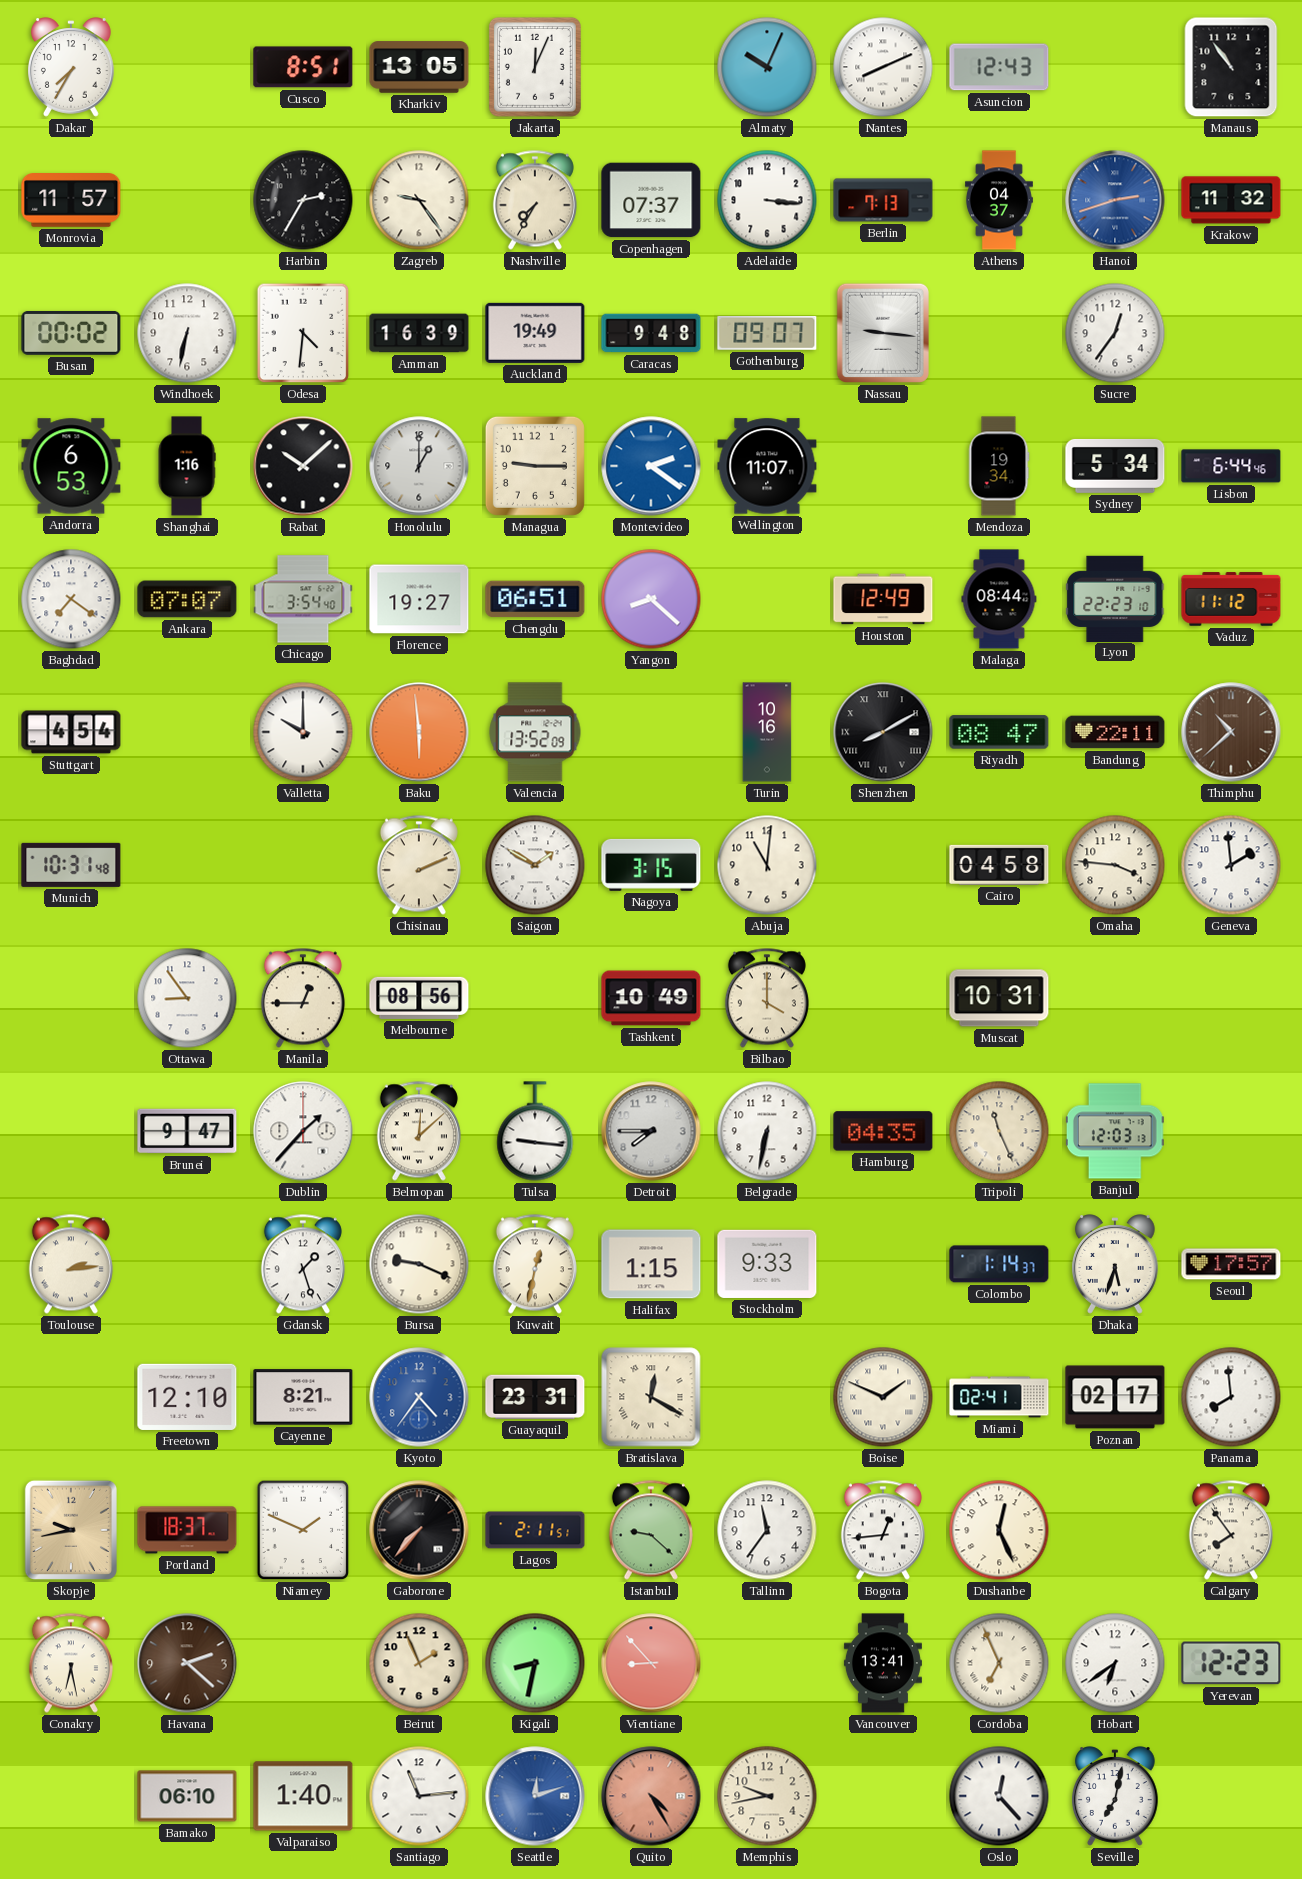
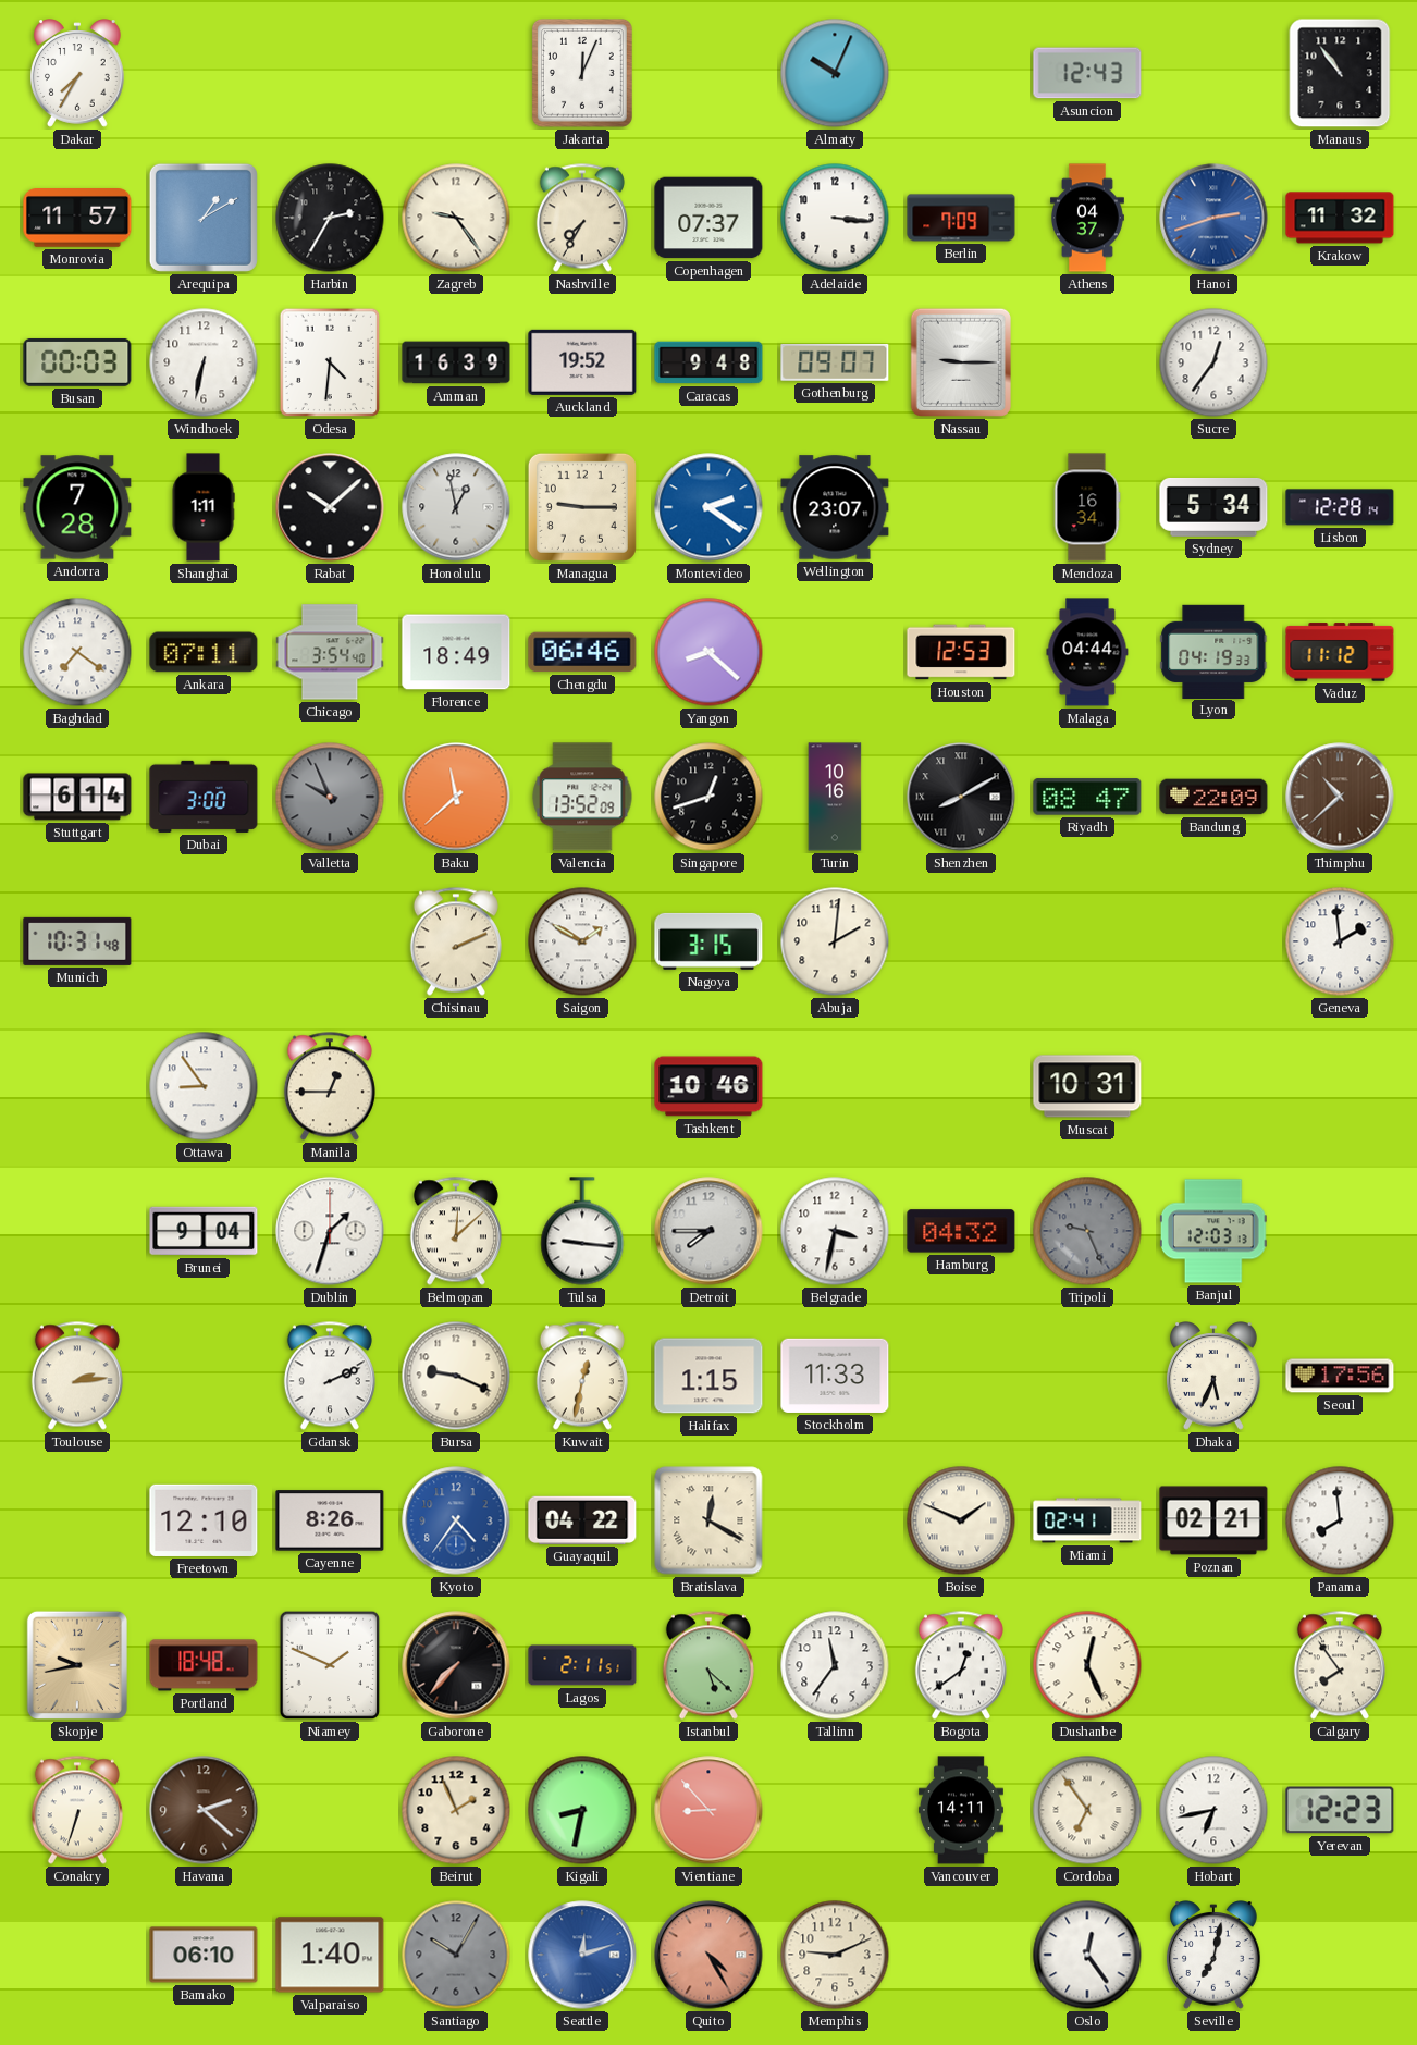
Cusco: 8:51 -> none (303, 67)
Kharkiv: 13:05 -> none (419, 67)
Nantes: 8:11 -> none (883, 67)
Arequipa: none -> 1:10 (204, 218)
Berlin: 7:13 -> 7:09 (961, 218)
Busan: 00:02 -> 00:03 (77, 362)
Auckland: 19:49 -> 19:52 (582, 362)
Nassau: 9:16 -> 9:15 (961, 362)
Andorra: 6:53 -> 7:28 (77, 507)
Shanghai: 1:16 -> 1:11 (204, 507)
Honolulu: 1:00 -> 12:58 (456, 507)
Wellington: 11:07 -> 23:07 (835, 507)
Mendoza: 19:34 -> 16:34 (1087, 507)
Lisbon: 6:44 -> 12:28 (1340, 507)
Ankara: 07:07 -> 07:11 (204, 652)
Florence: 19:27 -> 18:49 (456, 652)
Chengdu: 06:51 -> 06:46 (582, 652)
Houston: 12:49 -> 12:53 (961, 652)
Malaga: 08:44 -> 04:44 (1087, 652)
Lyon: 22:23 -> 04:19 (1213, 651)
Stuttgart: 4:54 -> 6:14 (77, 797)
Dubai: none -> 3:00 (204, 797)
Valletta: 10:00 -> 9:56 (330, 797)
Valletta dial: white -> grey (330, 797)
Baku: 5:59 -> 11:38 (456, 797)
Singapore: none -> 12:42 (708, 797)
Bandung: 22:11 -> 22:09 (1213, 797)
Abuja: 11:01 -> 2:01 (835, 941)
Cairo: 04:58 -> none (999, 865)
Omaha: 3:46 -> none (1115, 865)
Melbourne: 08:56 -> none (419, 998)
Tashkent: 10:49 -> 10:46 (708, 1086)
Bilbao: 4:00 -> none (767, 998)
Brunei: 9:47 -> 9:04 (204, 1231)
Dublin: 1:37 -> 1:33 (330, 1231)
Belgrade: 6:32 -> 3:32 (835, 1231)
Hamburg: 04:35 -> 04:32 (961, 1231)
Tripoli: 11:26 -> 9:26 (1087, 1231)
Tripoli dial: cream -> grey (1087, 1231)
Gdansk: 1:27 -> 2:11 (330, 1376)
Stockholm: 9:33 -> 11:33 (835, 1376)
Colombo: 1:14 -> none (999, 1264)
Dhaka: 5:33 -> 5:34 (1215, 1376)
Seoul: 17:57 -> 17:56 (1340, 1376)
Cayenne: 8:21 -> 8:26 (330, 1520)
Guayaquil: 23:31 -> 04:22 (582, 1520)
Poznan: 02:17 -> 02:21 (1213, 1520)
Portland: 18:37 -> 18:48 (204, 1665)
Istanbul: 9:22 -> 5:22 (708, 1665)
Bogota: 12:44 -> 12:39 (961, 1665)
Conakry: 6:28 -> 6:33 (77, 1810)
Vancouver: 13:41 -> 14:11 (961, 1810)
Cordoba: 6:56 -> 6:54 (1087, 1810)
Hobart: 6:39 -> 6:43 (1213, 1810)
Santiago: 11:14 -> 10:05 (456, 1955)
Santiago dial: white -> grey (456, 1955)
Memphis: 9:43 -> 9:11 (835, 1955)
Oslo: 12:23 -> 12:24 (1087, 1955)
